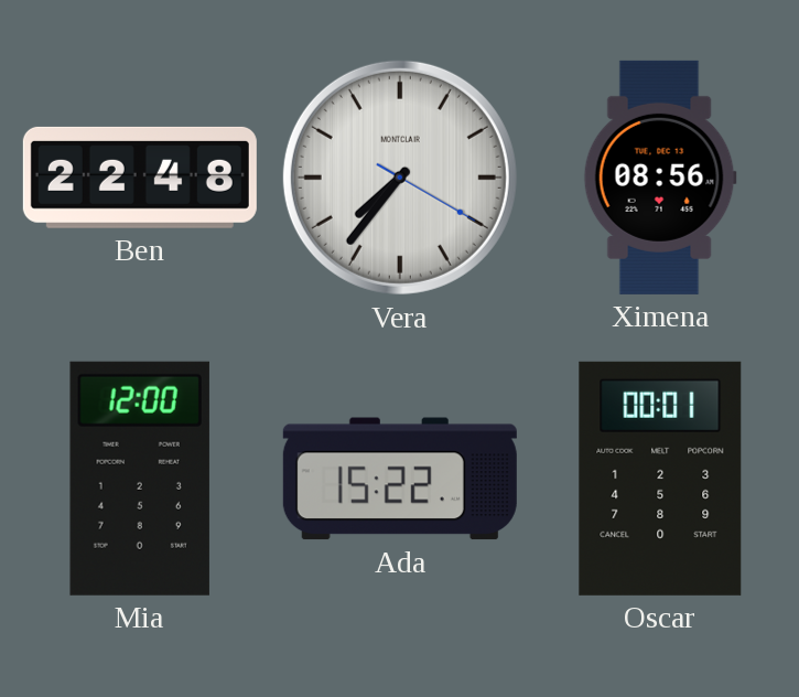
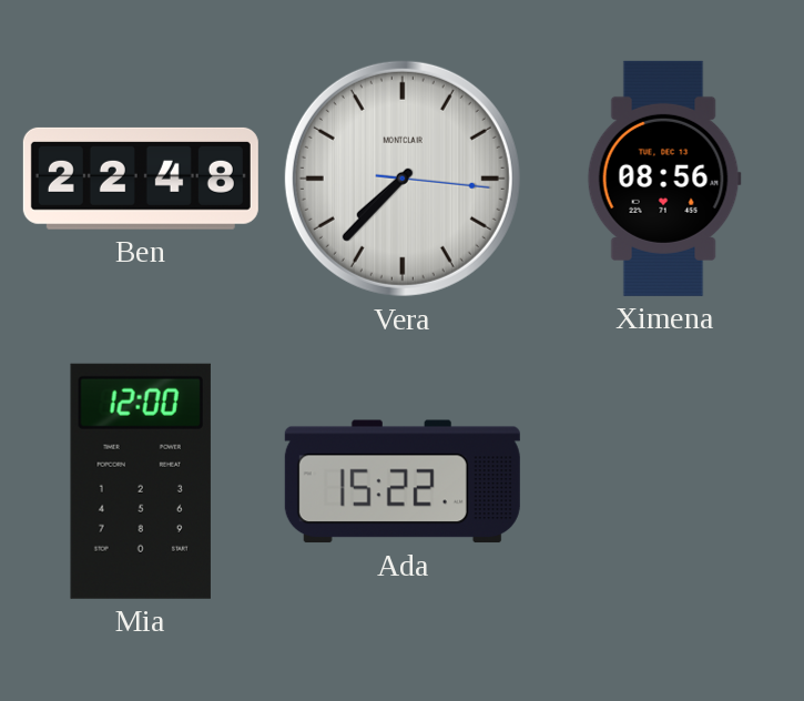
Vera: 7:36 -> 7:37 (403, 179)
Oscar: 00:01 -> none (660, 479)
